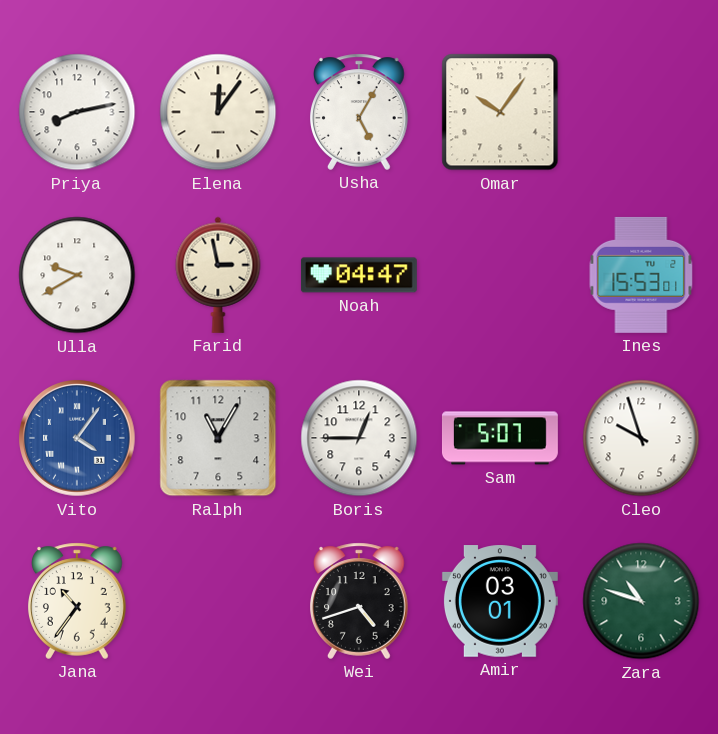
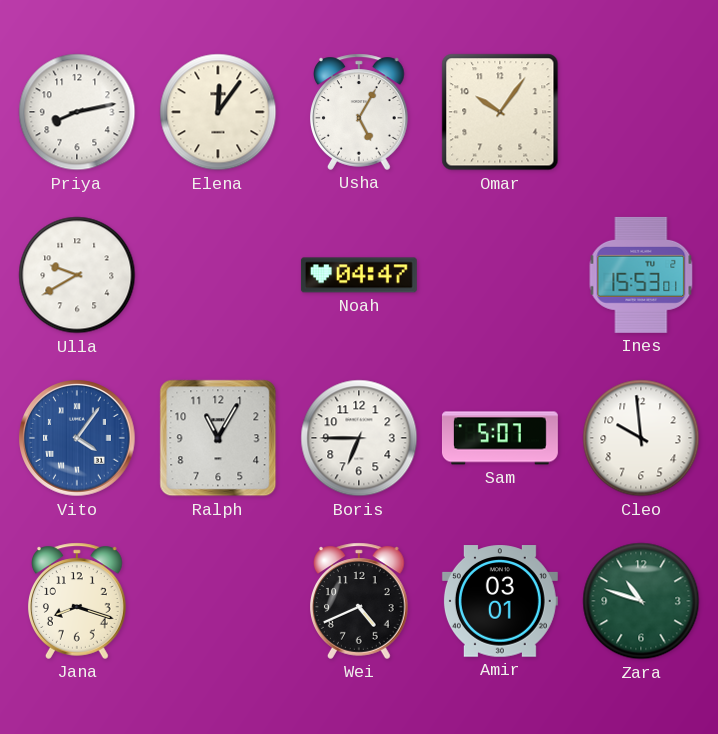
Farid: 2:58 -> none (218, 275)
Boris: 12:45 -> 6:45 (359, 438)
Cleo: 9:57 -> 9:59 (641, 438)
Jana: 10:36 -> 8:18 (78, 601)
Wei: 4:42 -> 4:41 (360, 601)
